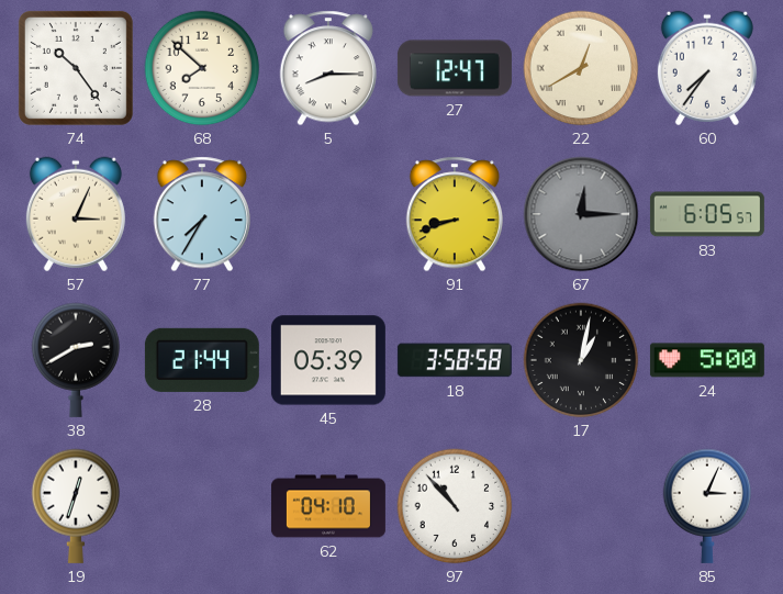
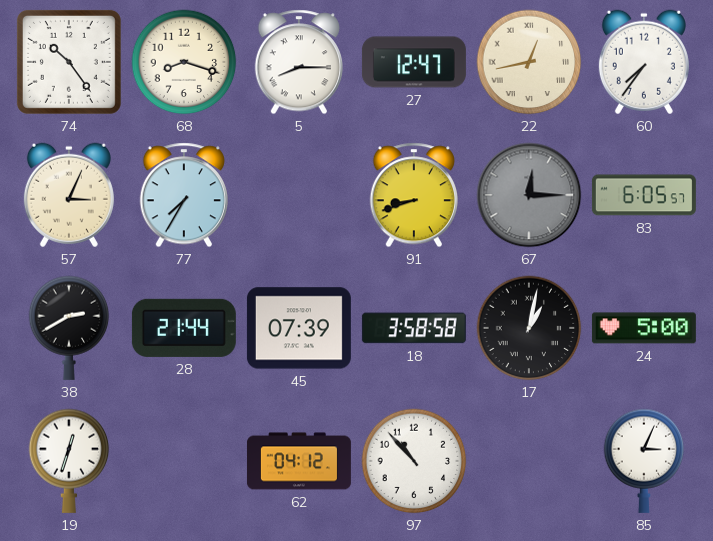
68: 7:52 -> 8:18 (184, 62)
22: 12:40 -> 12:43 (529, 62)
45: 05:39 -> 07:39 (299, 328)
62: 04:10 -> 04:12 (299, 461)
